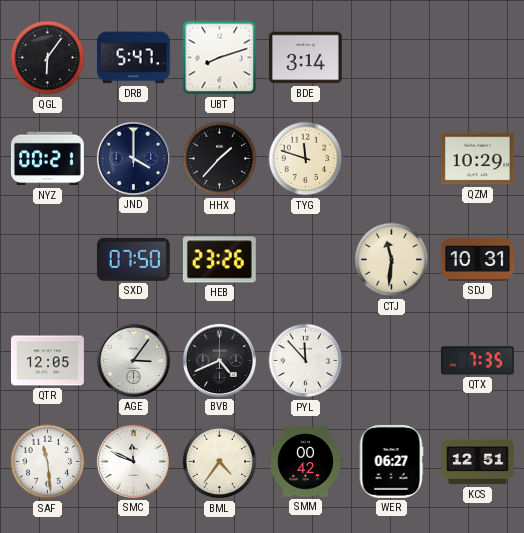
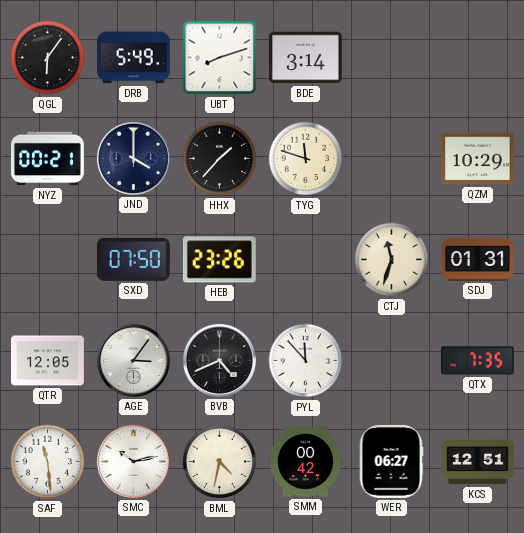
DRB: 5:47 -> 5:49 (133, 58)
CTJ: 11:31 -> 11:33 (392, 260)
SDJ: 10:31 -> 01:31 (478, 259)
SMC: 11:49 -> 10:13 (133, 461)
BML: 4:36 -> 4:32 (220, 462)
